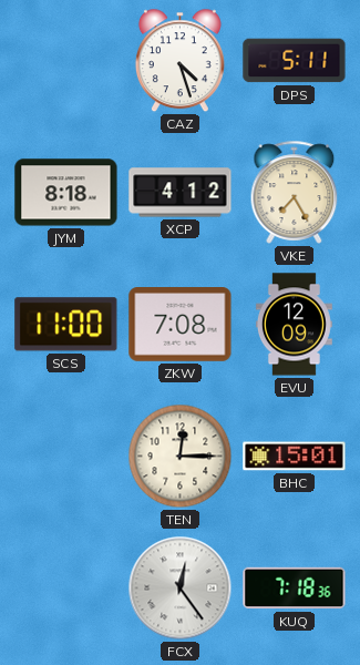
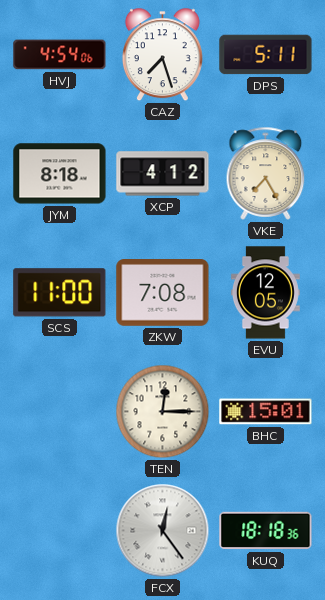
HVJ: none -> 4:54 (60, 55)
CAZ: 4:27 -> 7:27 (162, 55)
EVU: 12:09 -> 12:05 (265, 293)
KUQ: 7:18 -> 18:18 (266, 531)
